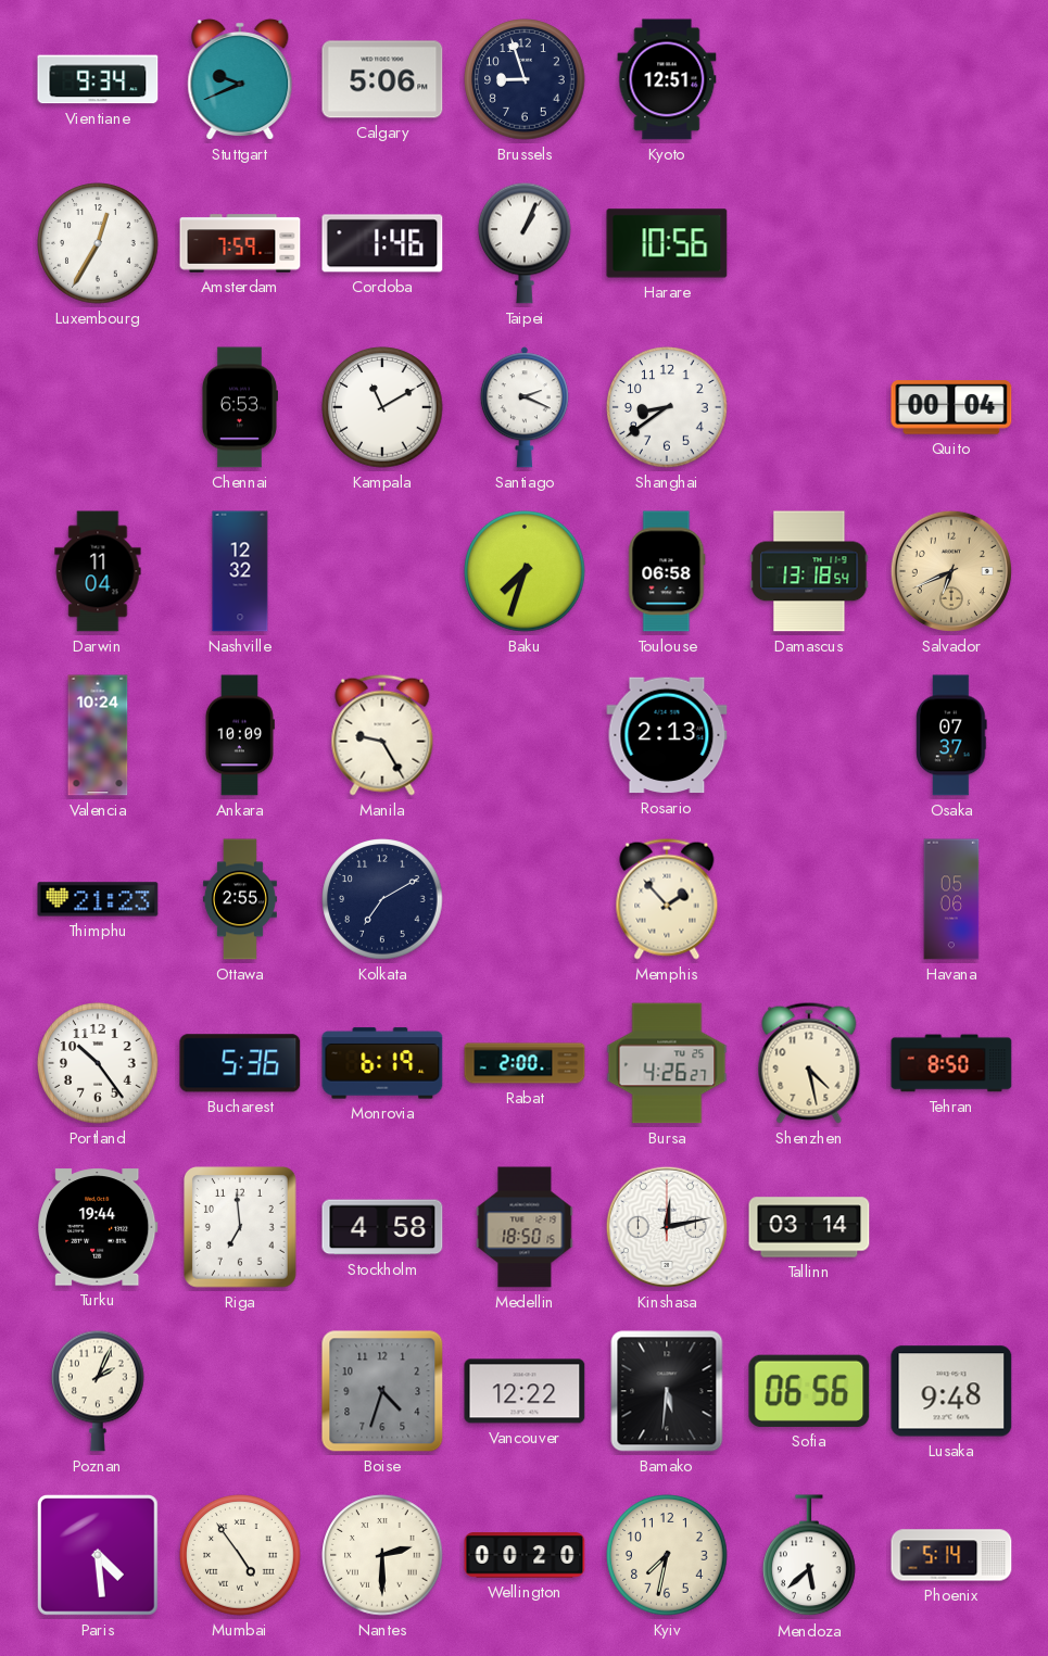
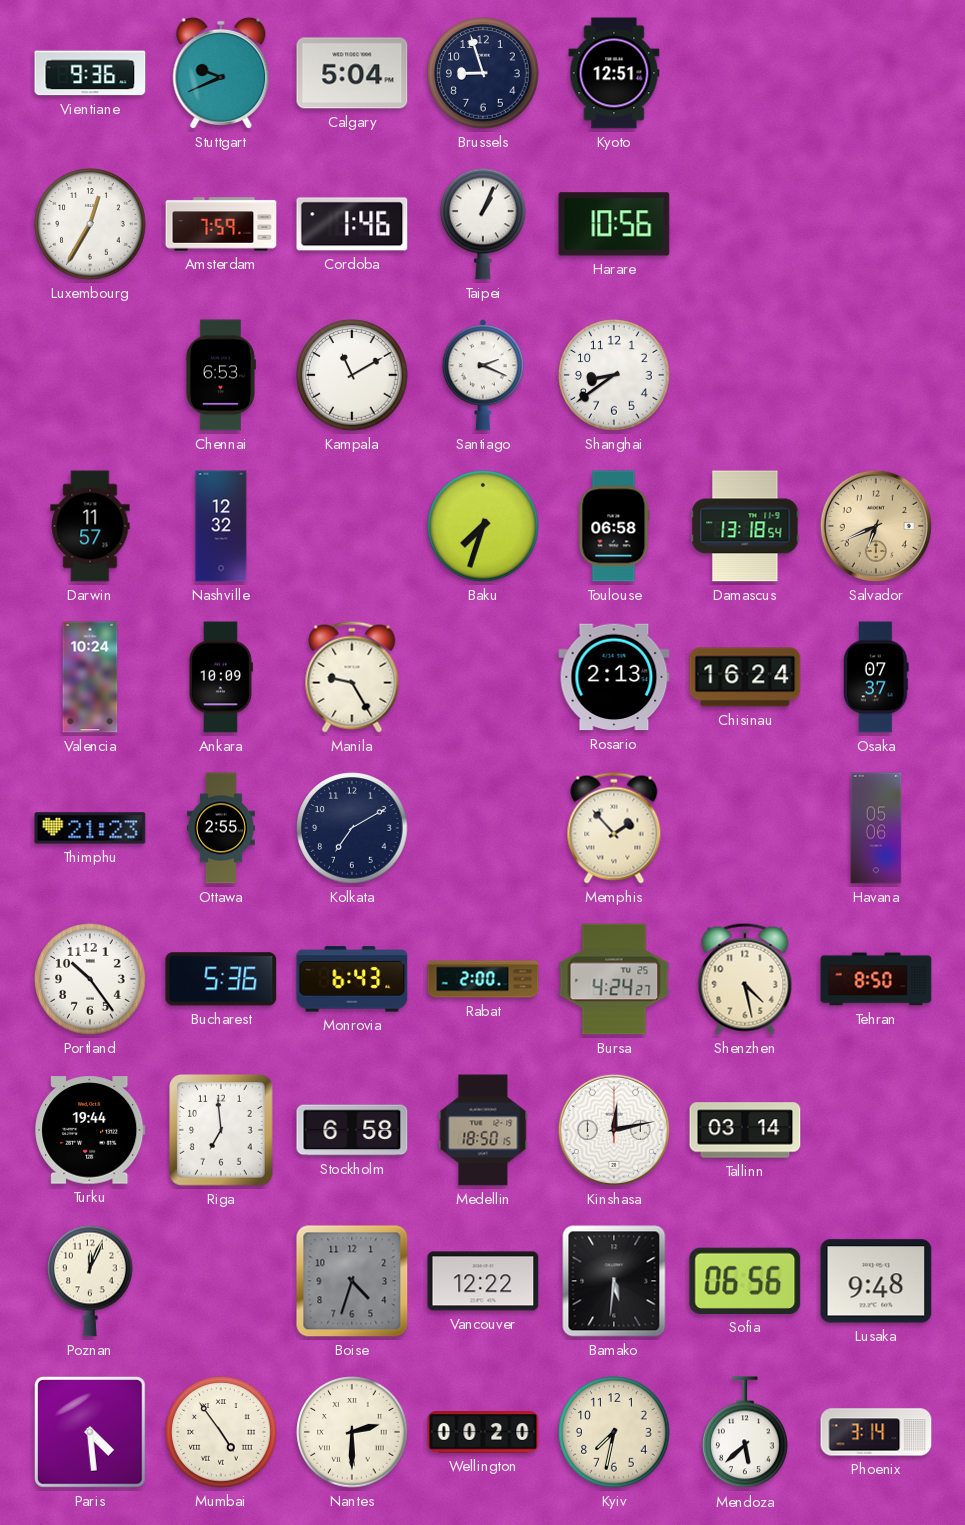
Vientiane: 9:34 -> 9:36 (90, 73)
Calgary: 5:06 -> 5:04 (352, 73)
Quito: 00:04 -> none (951, 407)
Darwin: 11:04 -> 11:57 (90, 526)
Chisinau: none -> 16:24 (745, 677)
Monrovia: 6:19 -> 6:43 (352, 979)
Bursa: 4:26 -> 4:24 (614, 979)
Stockholm: 4:58 -> 6:58 (352, 1130)
Poznan: 2:04 -> 12:04 (91, 1281)
Phoenix: 5:14 -> 3:14 (876, 1432)
